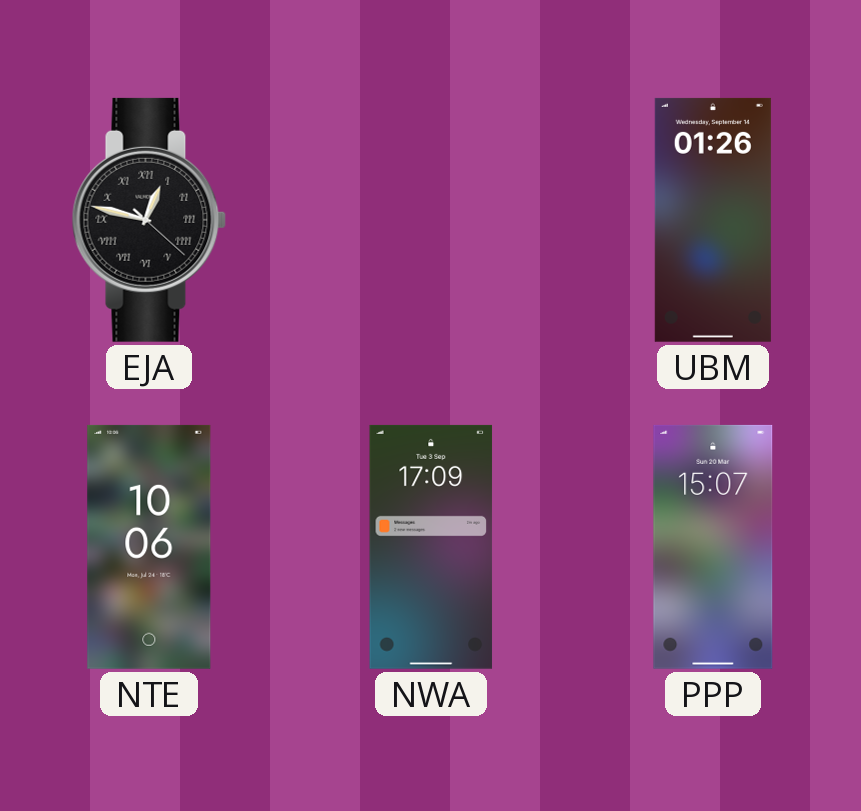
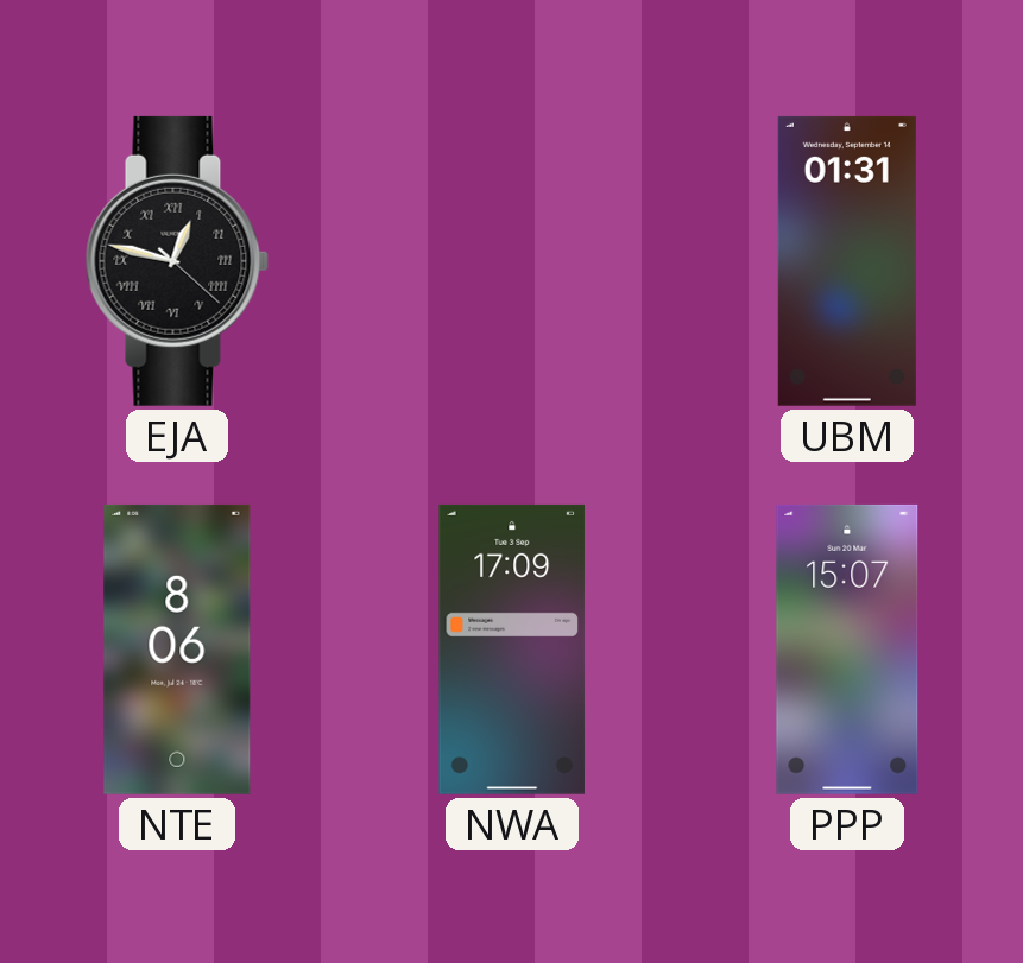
UBM: 01:26 -> 01:31 (847, 261)
NTE: 10:06 -> 8:06 (177, 650)
